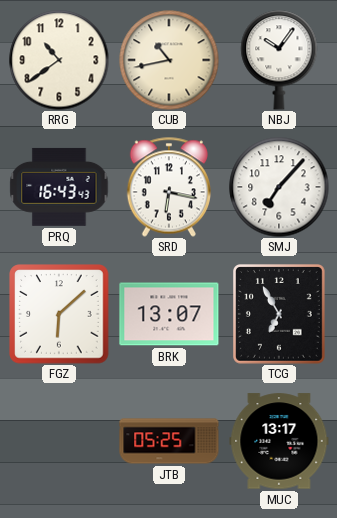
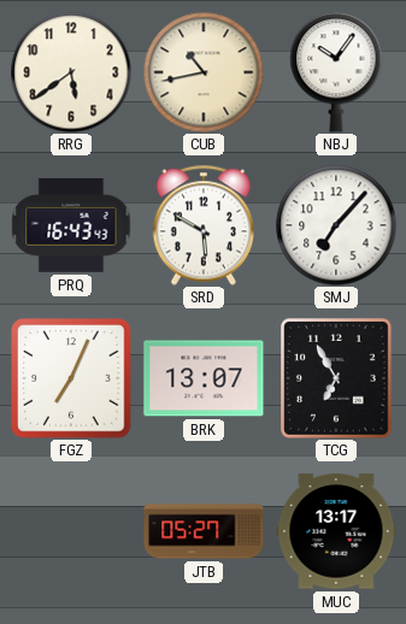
RRG: 10:39 -> 5:39 (71, 72)
SRD: 6:17 -> 5:50 (204, 225)
FGZ: 6:08 -> 7:04 (71, 378)
JTB: 05:25 -> 05:27 (204, 531)
